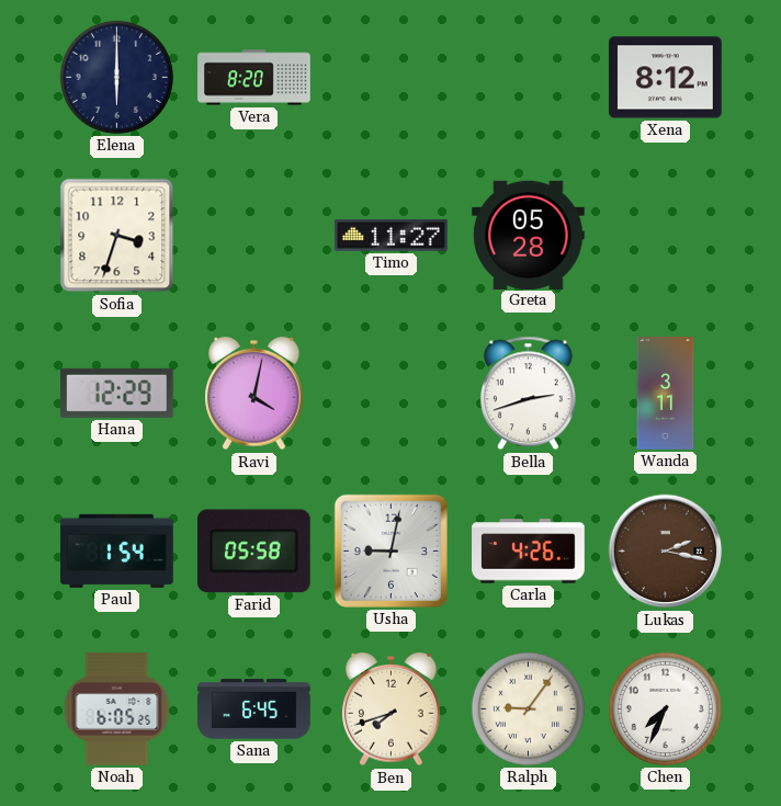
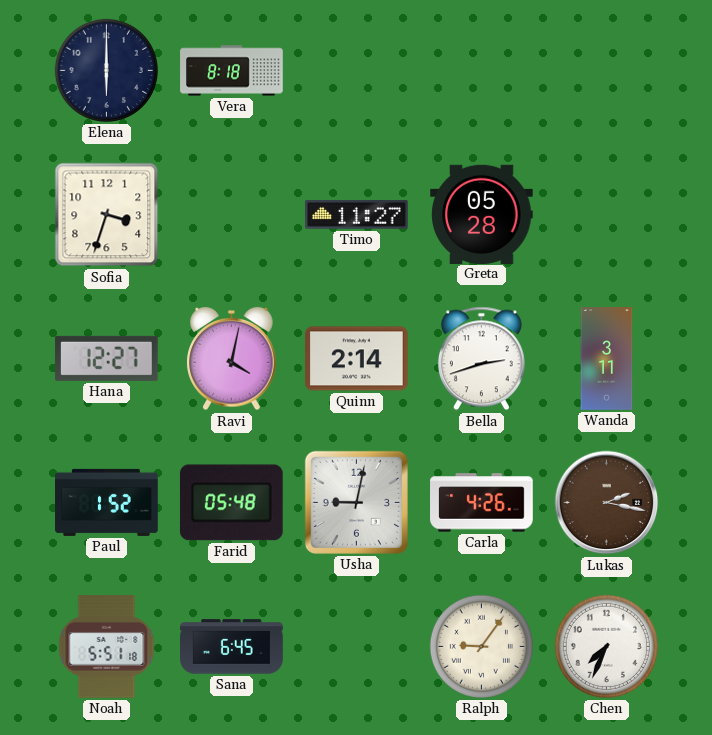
Vera: 8:20 -> 8:18 (232, 71)
Xena: 8:12 -> none (666, 78)
Hana: 12:29 -> 12:27 (107, 358)
Quinn: none -> 2:14 (357, 359)
Paul: 1:54 -> 1:52 (107, 502)
Farid: 05:58 -> 05:48 (231, 503)
Noah: 6:05 -> 5:51 (107, 647)
Ben: 7:42 -> none (392, 709)
